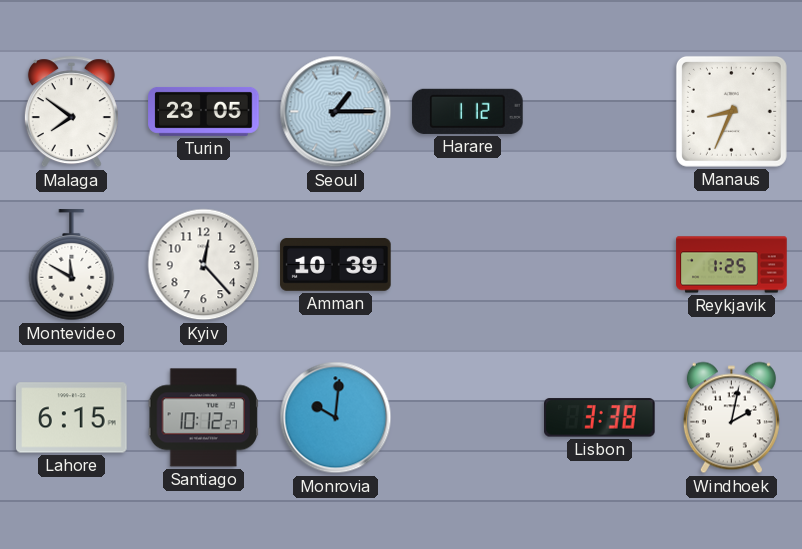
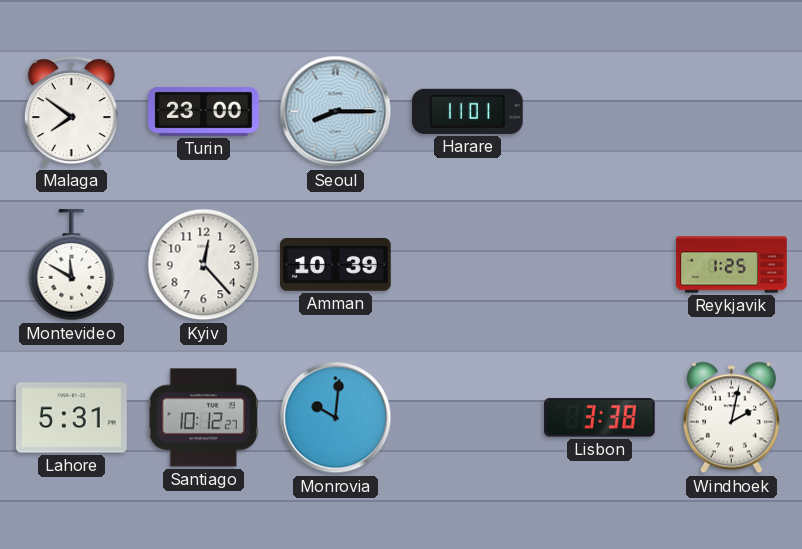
Turin: 23:05 -> 23:00 (204, 111)
Seoul: 1:15 -> 8:15 (336, 112)
Harare: 1:12 -> 11:01 (468, 111)
Manaus: 8:34 -> none (731, 111)
Lahore: 6:15 -> 5:31 (72, 418)
